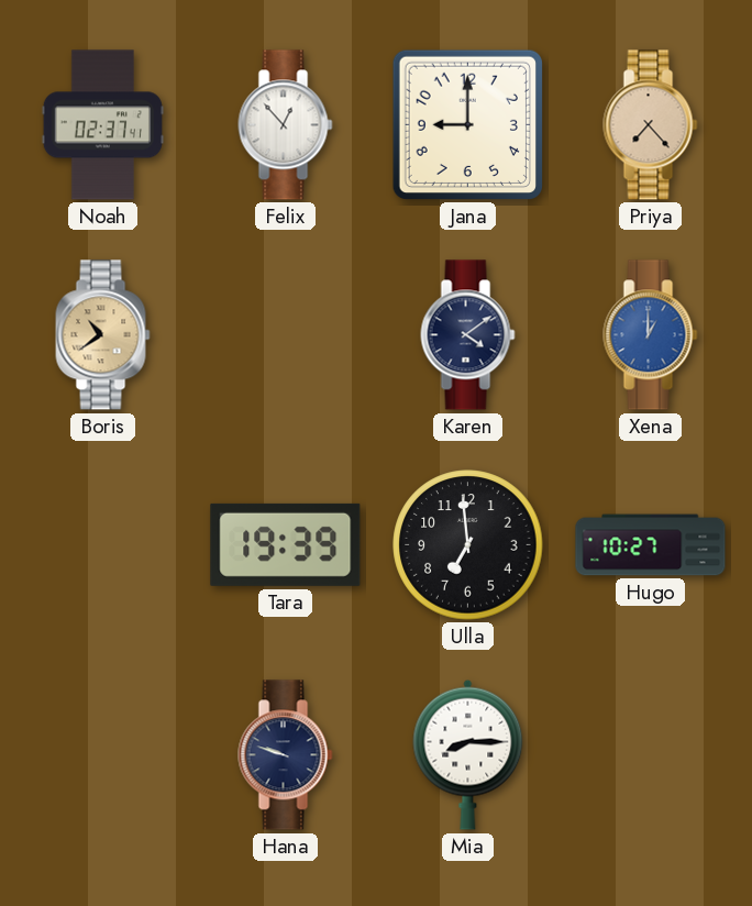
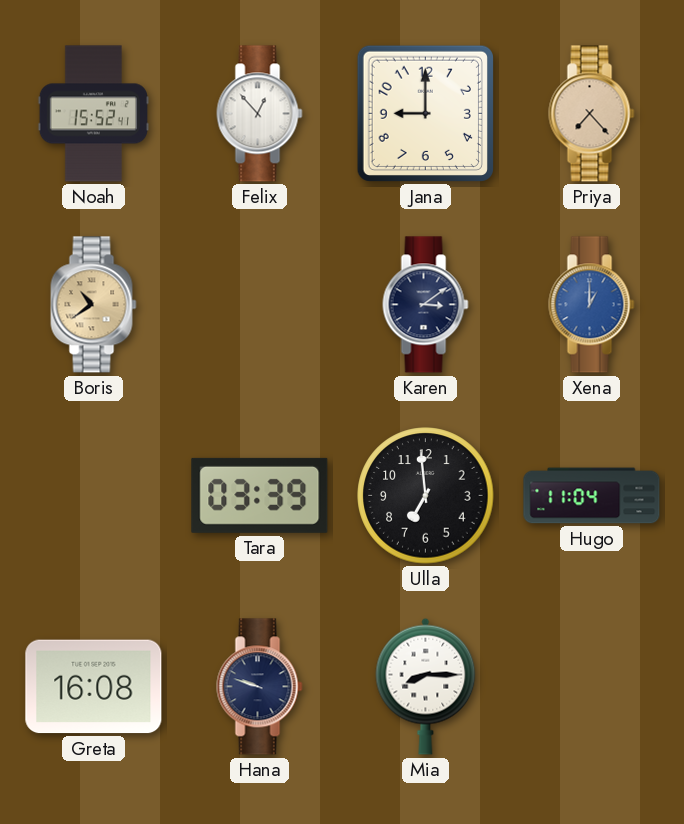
Noah: 02:37 -> 15:52 (93, 114)
Karen: 4:09 -> 3:09 (426, 305)
Tara: 19:39 -> 03:39 (260, 495)
Hugo: 10:27 -> 11:04 (592, 496)
Greta: none -> 16:08 (94, 687)
